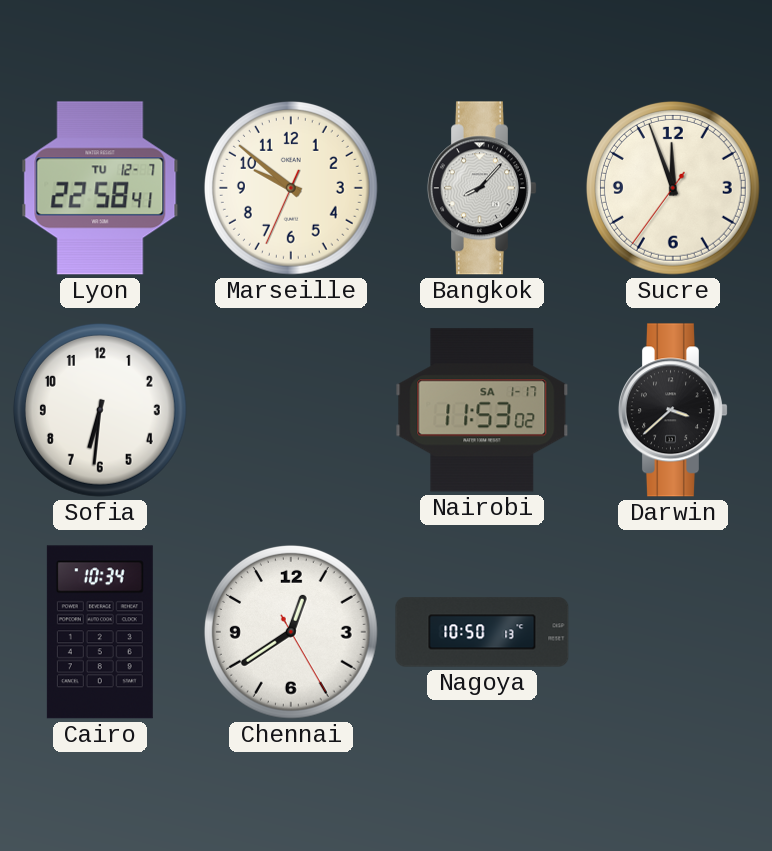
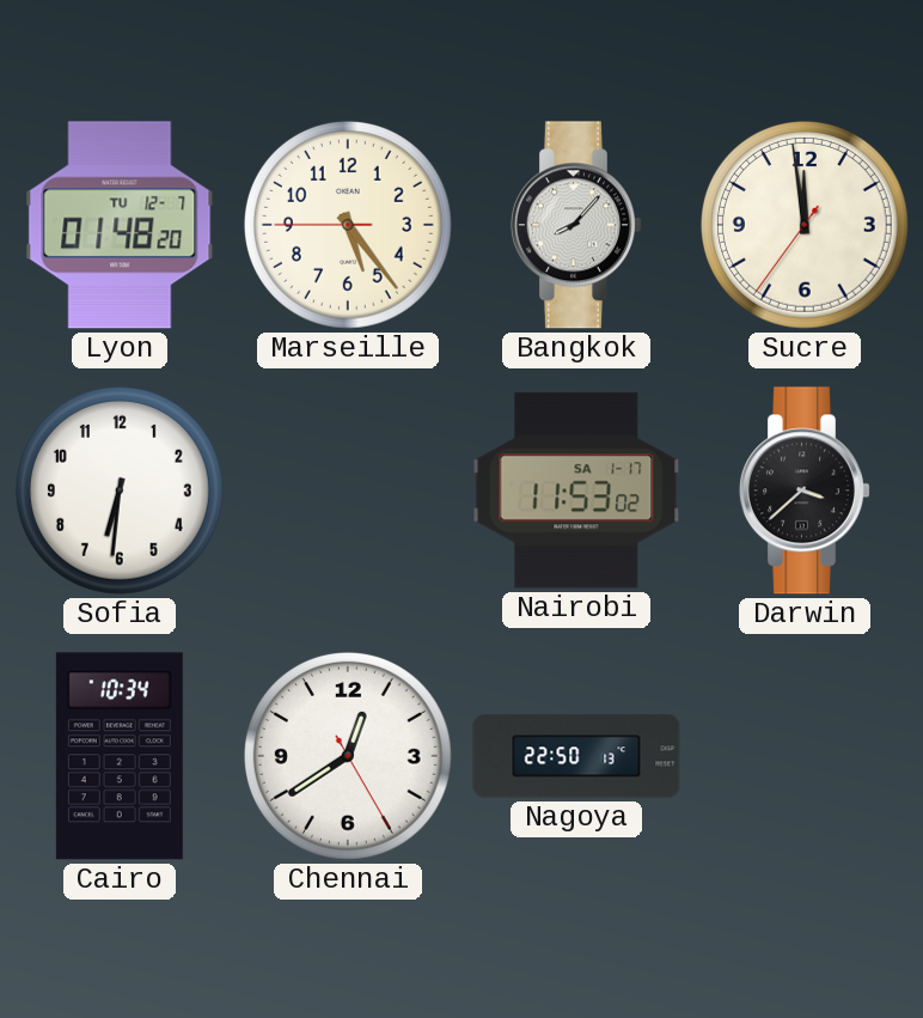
Lyon: 22:58 -> 01:48 (120, 225)
Marseille: 9:51 -> 5:23 (348, 225)
Sucre: 11:56 -> 11:58 (805, 225)
Nagoya: 10:50 -> 22:50 (576, 756)
